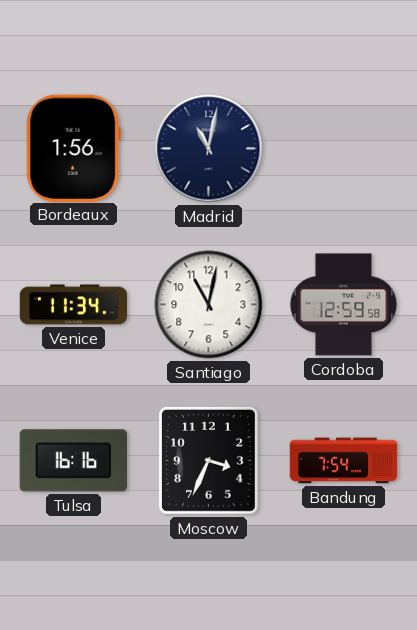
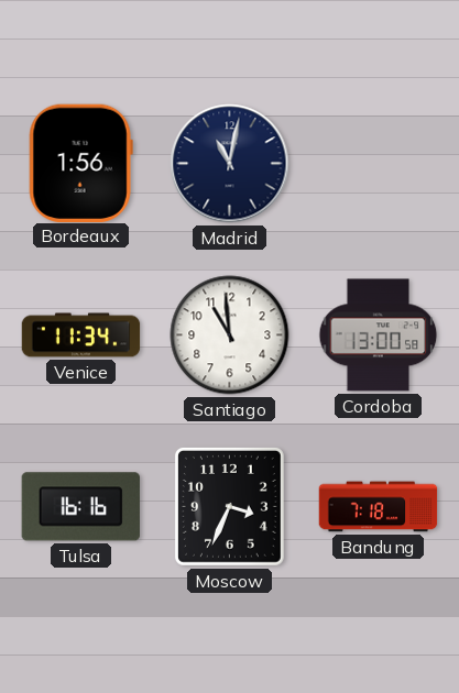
Santiago: 11:02 -> 10:59 (230, 335)
Cordoba: 12:59 -> 13:00 (379, 335)
Bandung: 7:54 -> 7:18 (379, 507)
